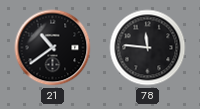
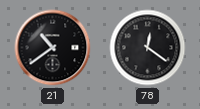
78: 11:46 -> 12:21 (148, 48)
